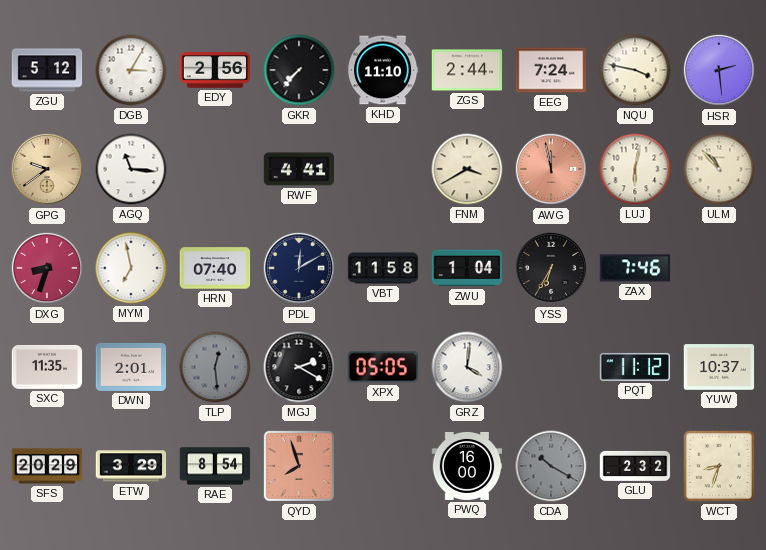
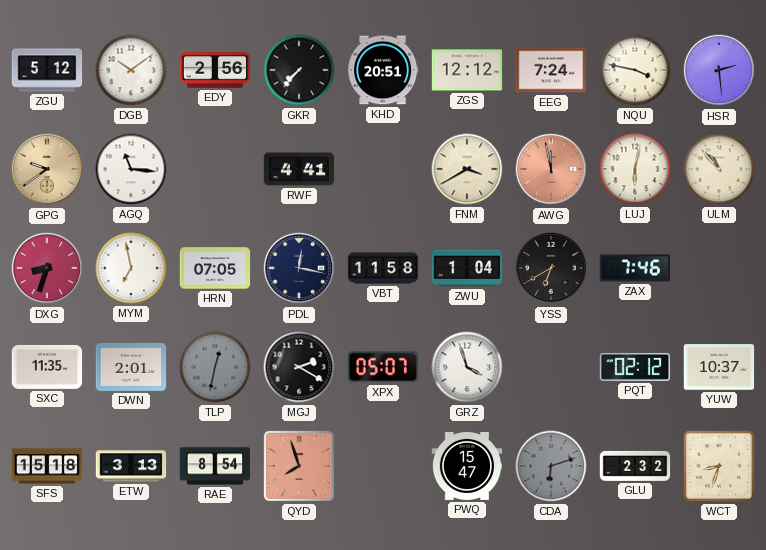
DGB: 3:05 -> 10:09 (131, 70)
KHD: 11:10 -> 20:51 (383, 70)
ZGS: 2:44 -> 12:12 (467, 70)
HRN: 07:40 -> 07:05 (215, 268)
PDL: 12:10 -> 12:17 (299, 268)
YSS: 6:35 -> 6:40 (551, 268)
TLP: 12:29 -> 12:32 (215, 367)
XPX: 05:05 -> 05:07 (382, 367)
GRZ: 4:01 -> 3:57 (467, 367)
PQT: 11:12 -> 02:12 (635, 367)
SFS: 20:29 -> 15:18 (47, 466)
ETW: 3:29 -> 3:13 (131, 466)
PWQ: 16:00 -> 15:47 (467, 466)
CDA: 10:20 -> 6:12 (551, 466)
